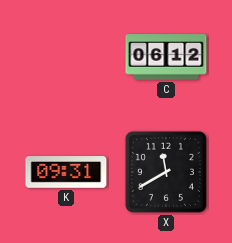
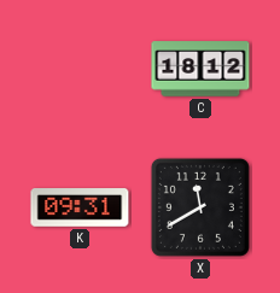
C: 06:12 -> 18:12 (200, 69)
